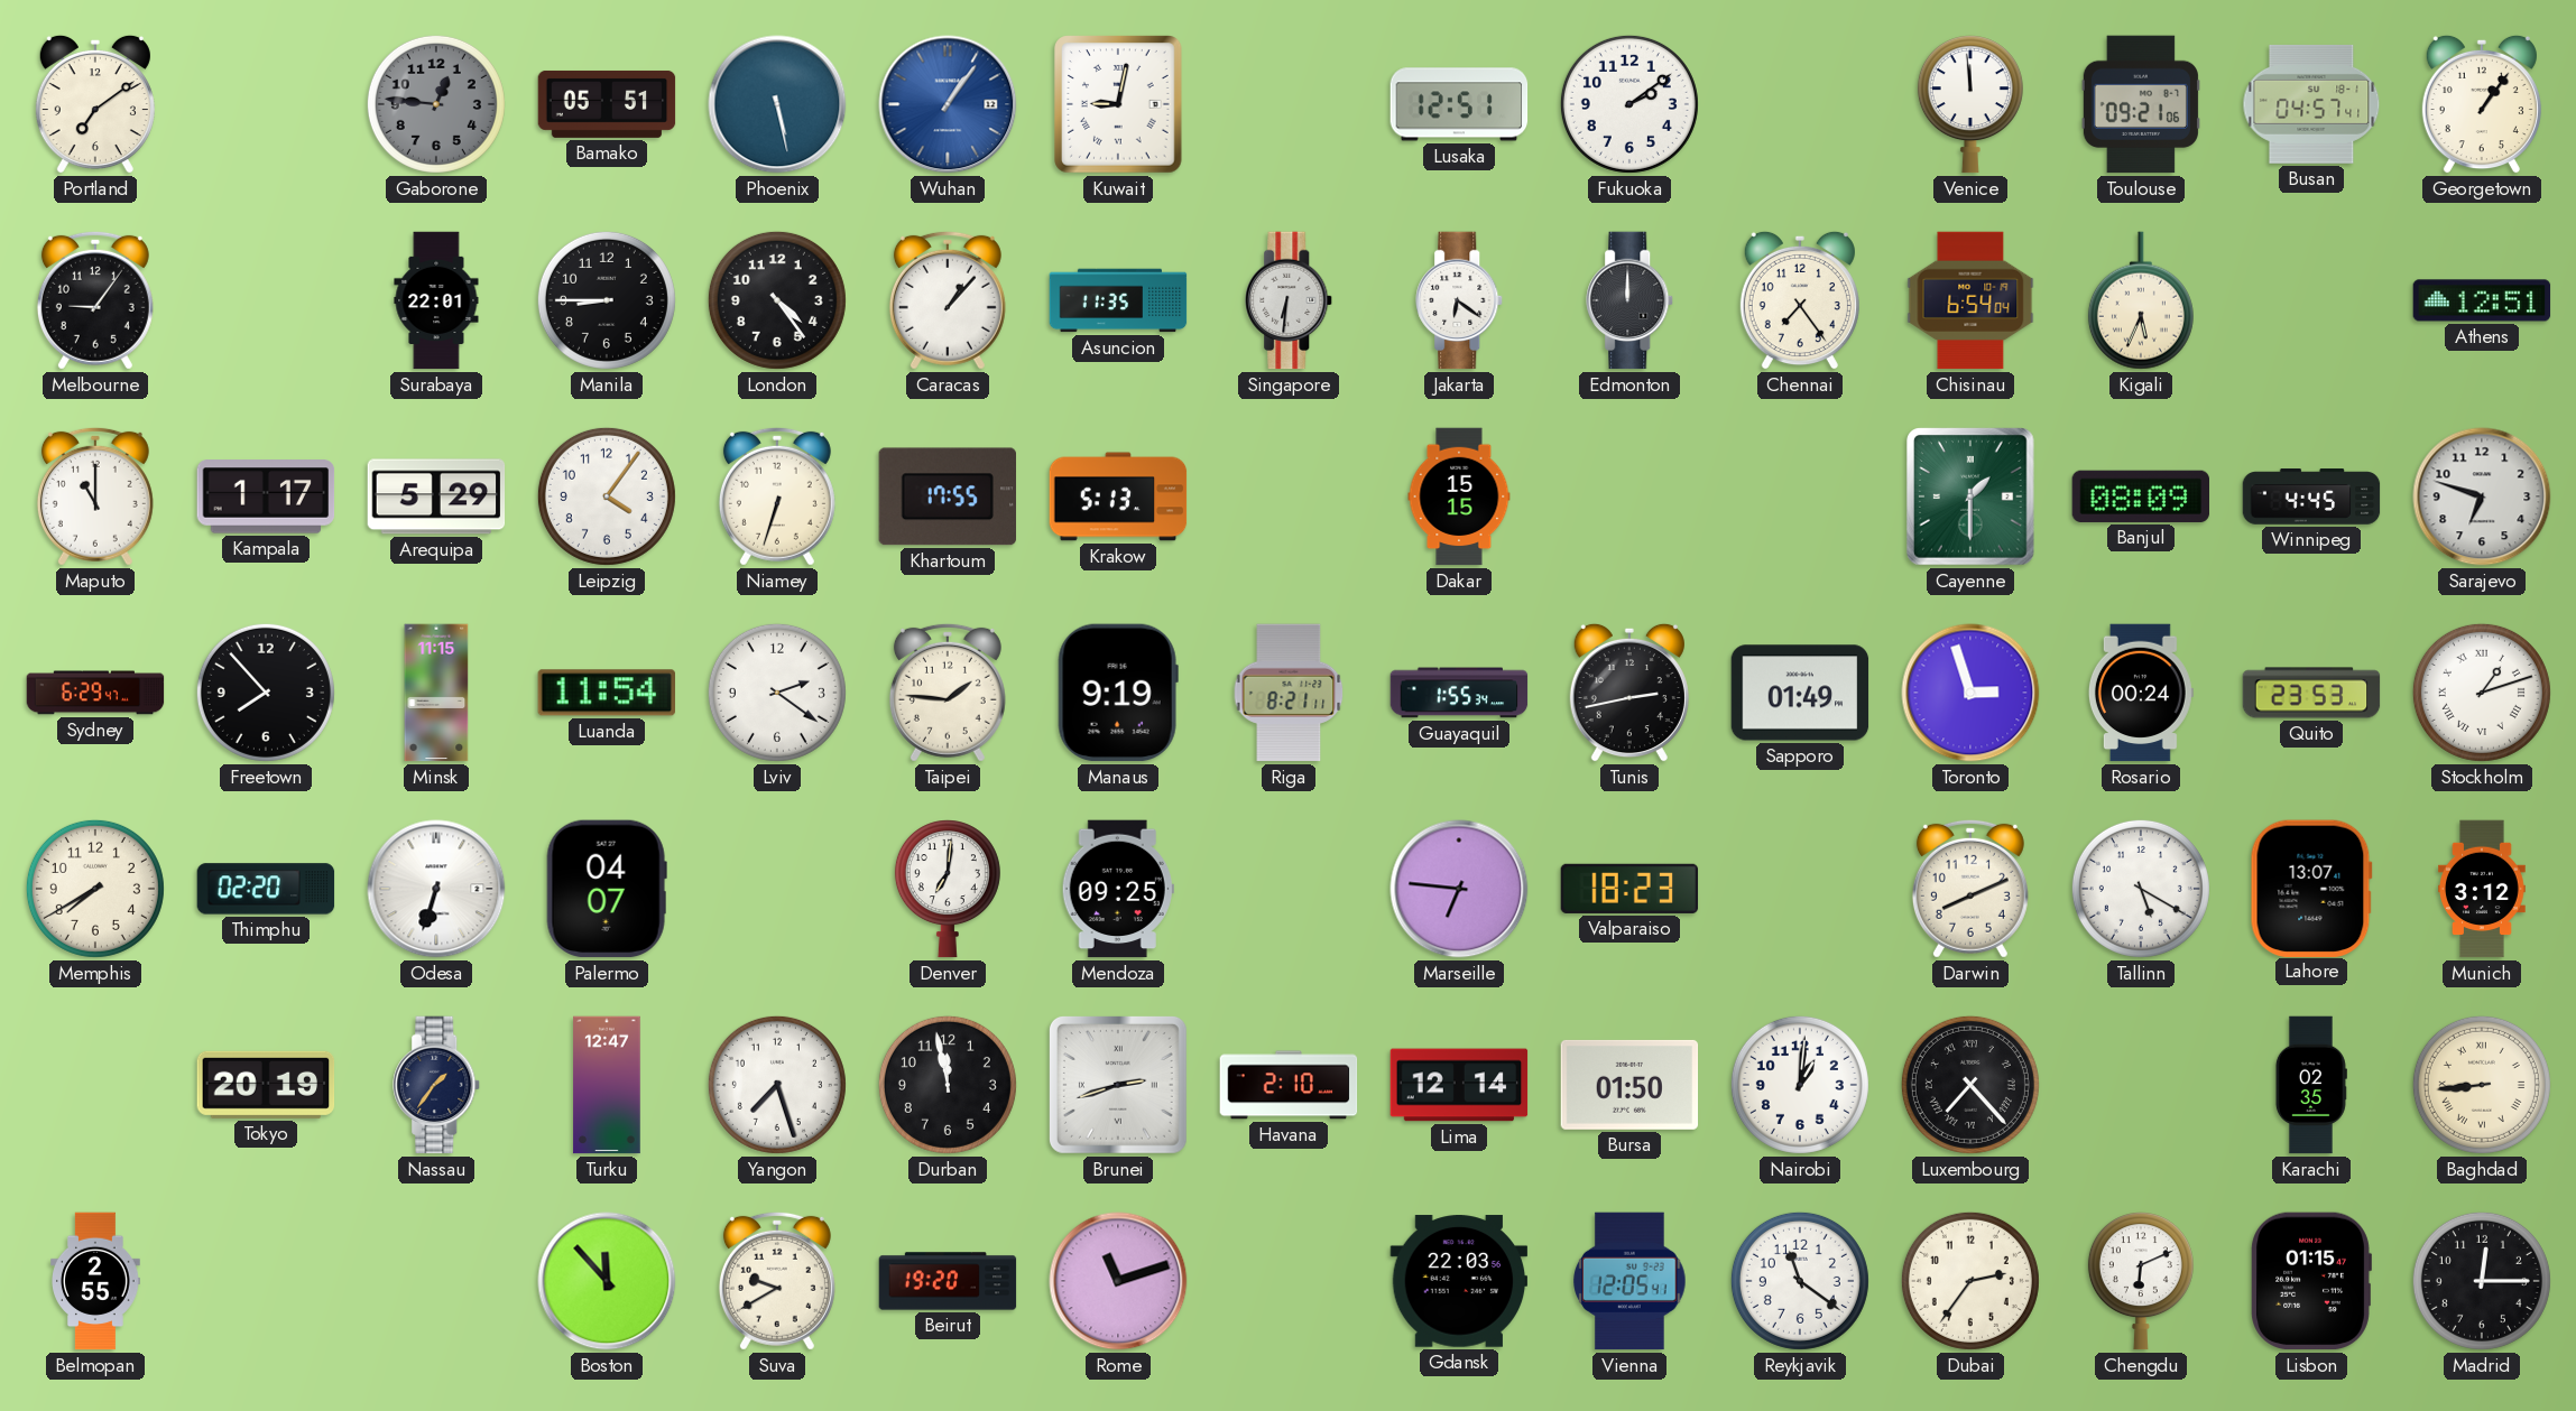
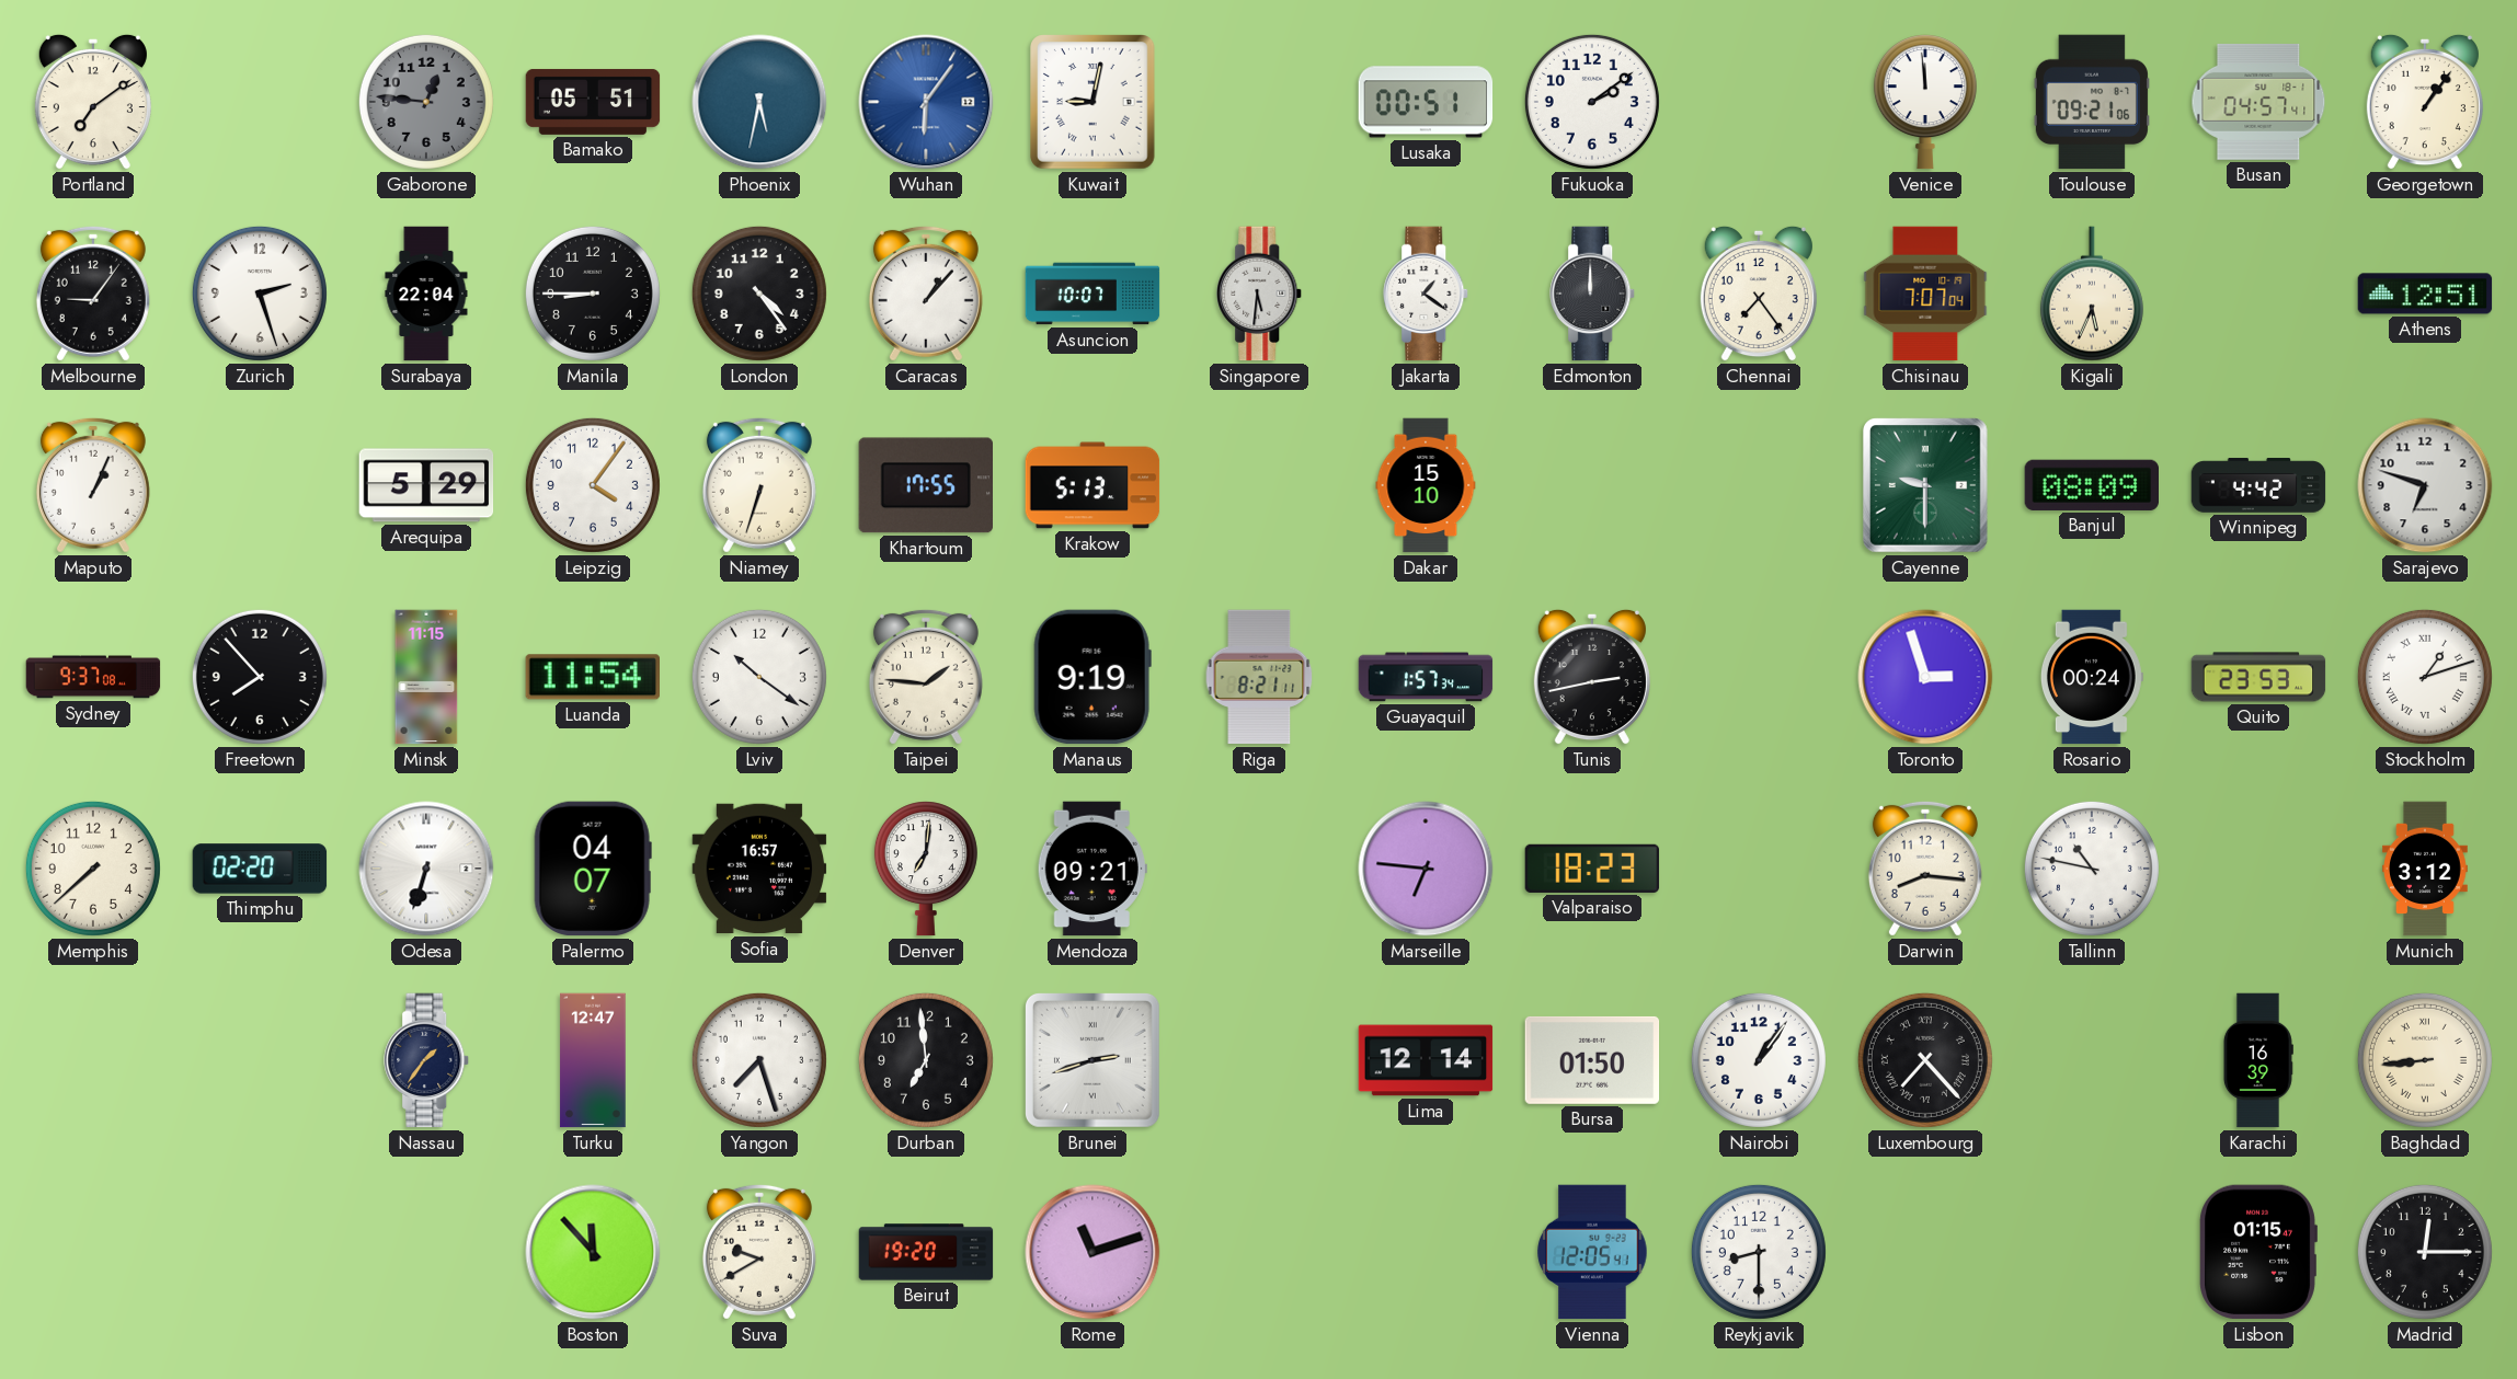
Phoenix: 5:28 -> 5:32 (759, 102)
Wuhan: 1:06 -> 6:06 (926, 102)
Lusaka: 12:51 -> 00:51 (1426, 102)
Zurich: none -> 2:27 (260, 294)
Surabaya: 22:01 -> 22:04 (426, 294)
Asuncion: 11:35 -> 10:07 (1092, 294)
Singapore: 6:31 -> 5:31 (1260, 294)
Jakarta: 6:21 -> 1:21 (1427, 294)
Chisinau: 6:54 -> 7:07 (1925, 294)
Maputo: 11:00 -> 1:04 (93, 485)
Kampala: 1:17 -> none (266, 496)
Dakar: 15:15 -> 15:10 (1426, 485)
Cayenne: 1:30 -> 9:30 (1925, 485)
Winnipeg: 4:45 -> 4:42 (2258, 485)
Sydney: 6:29 -> 9:37 (93, 677)
Lviv: 2:21 -> 10:21 (759, 677)
Guayaquil: 1:55 -> 1:57 (1426, 677)
Sapporo: 01:49 -> none (1800, 693)
Memphis: 7:40 -> 7:38 (93, 869)
Sofia: none -> 16:57 (759, 869)
Mendoza: 09:25 -> 09:21 (1092, 869)
Darwin: 8:11 -> 8:16 (1925, 869)
Tallinn: 5:20 -> 10:47 (2092, 869)
Lahore: 13:07 -> none (2311, 888)
Tokyo: 20:19 -> none (266, 1085)
Durban: 11:58 -> 6:59 (926, 1060)
Havana: 2:10 -> none (1289, 1085)
Nairobi: 1:01 -> 1:06 (1759, 1060)
Karachi: 02:35 -> 16:39 (2257, 1060)
Belmopan: 2:55 -> none (95, 1281)
Gdansk: 22:03 -> none (1459, 1281)
Reykjavik: 11:21 -> 8:30 (1759, 1252)
Dubai: 2:36 -> none (1970, 1281)
Chengdu: 6:11 -> none (2141, 1281)
